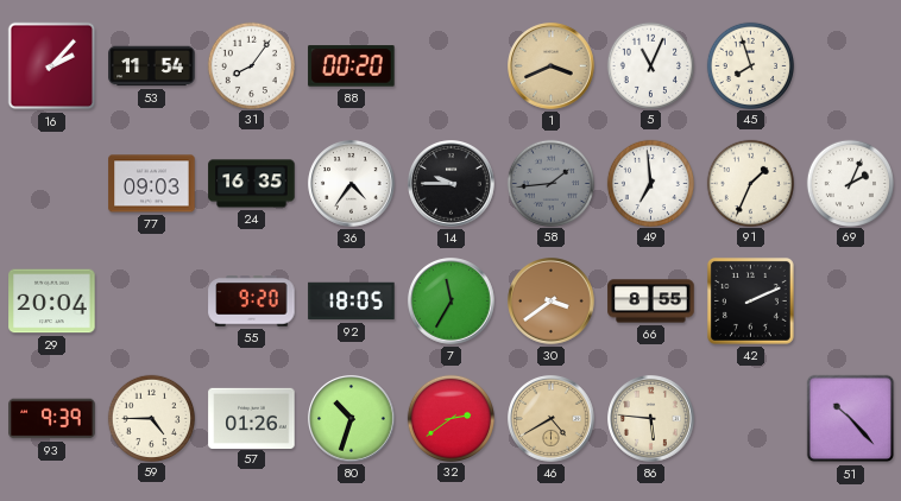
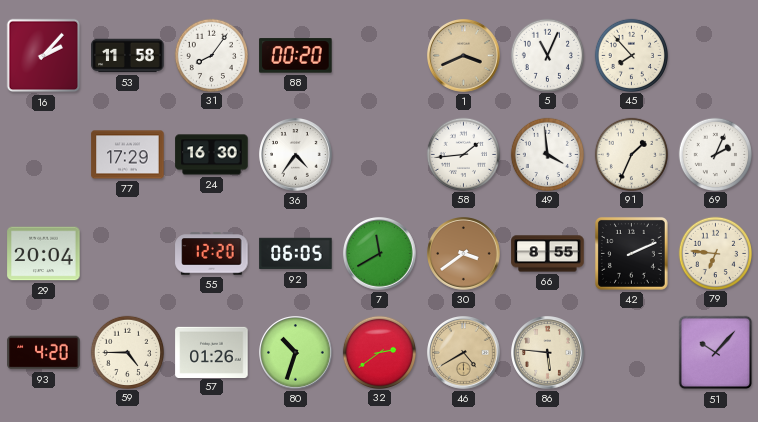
53: 11:54 -> 11:58 (128, 56)
45: 7:57 -> 7:53 (631, 55)
77: 09:03 -> 17:29 (128, 155)
24: 16:35 -> 16:30 (212, 155)
14: 9:45 -> none (452, 184)
58 dial: grey -> white (463, 154)
49: 6:59 -> 3:59 (547, 154)
55: 9:20 -> 12:20 (212, 254)
92: 18:05 -> 06:05 (296, 254)
7: 11:35 -> 11:40 (380, 254)
79: none -> 6:46 (715, 253)
93: 9:39 -> 4:20 (44, 353)
51: 10:23 -> 10:07 (716, 353)
